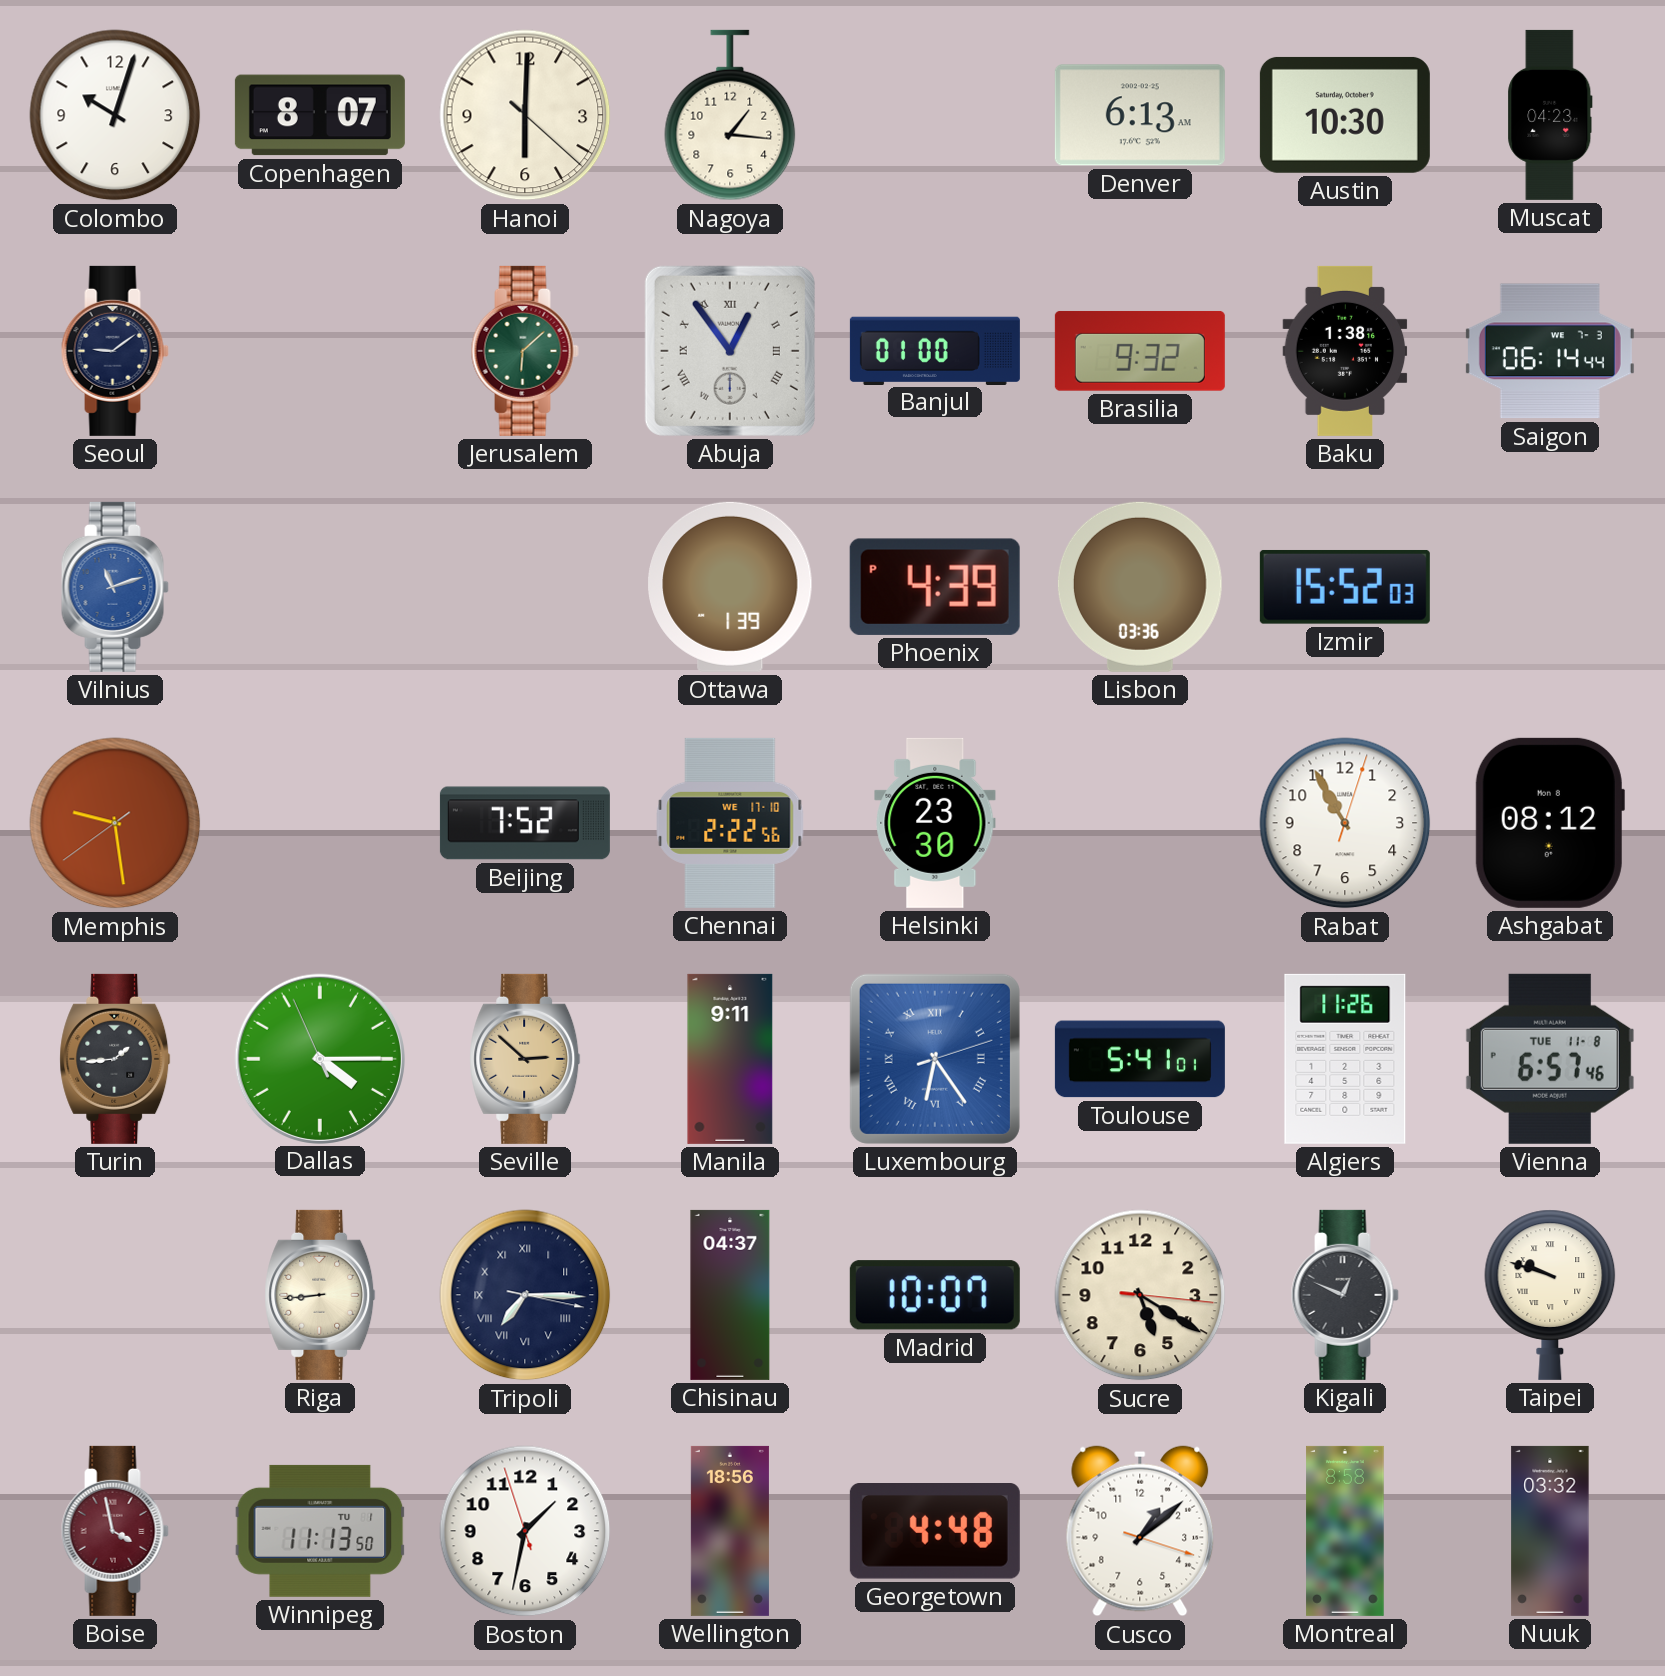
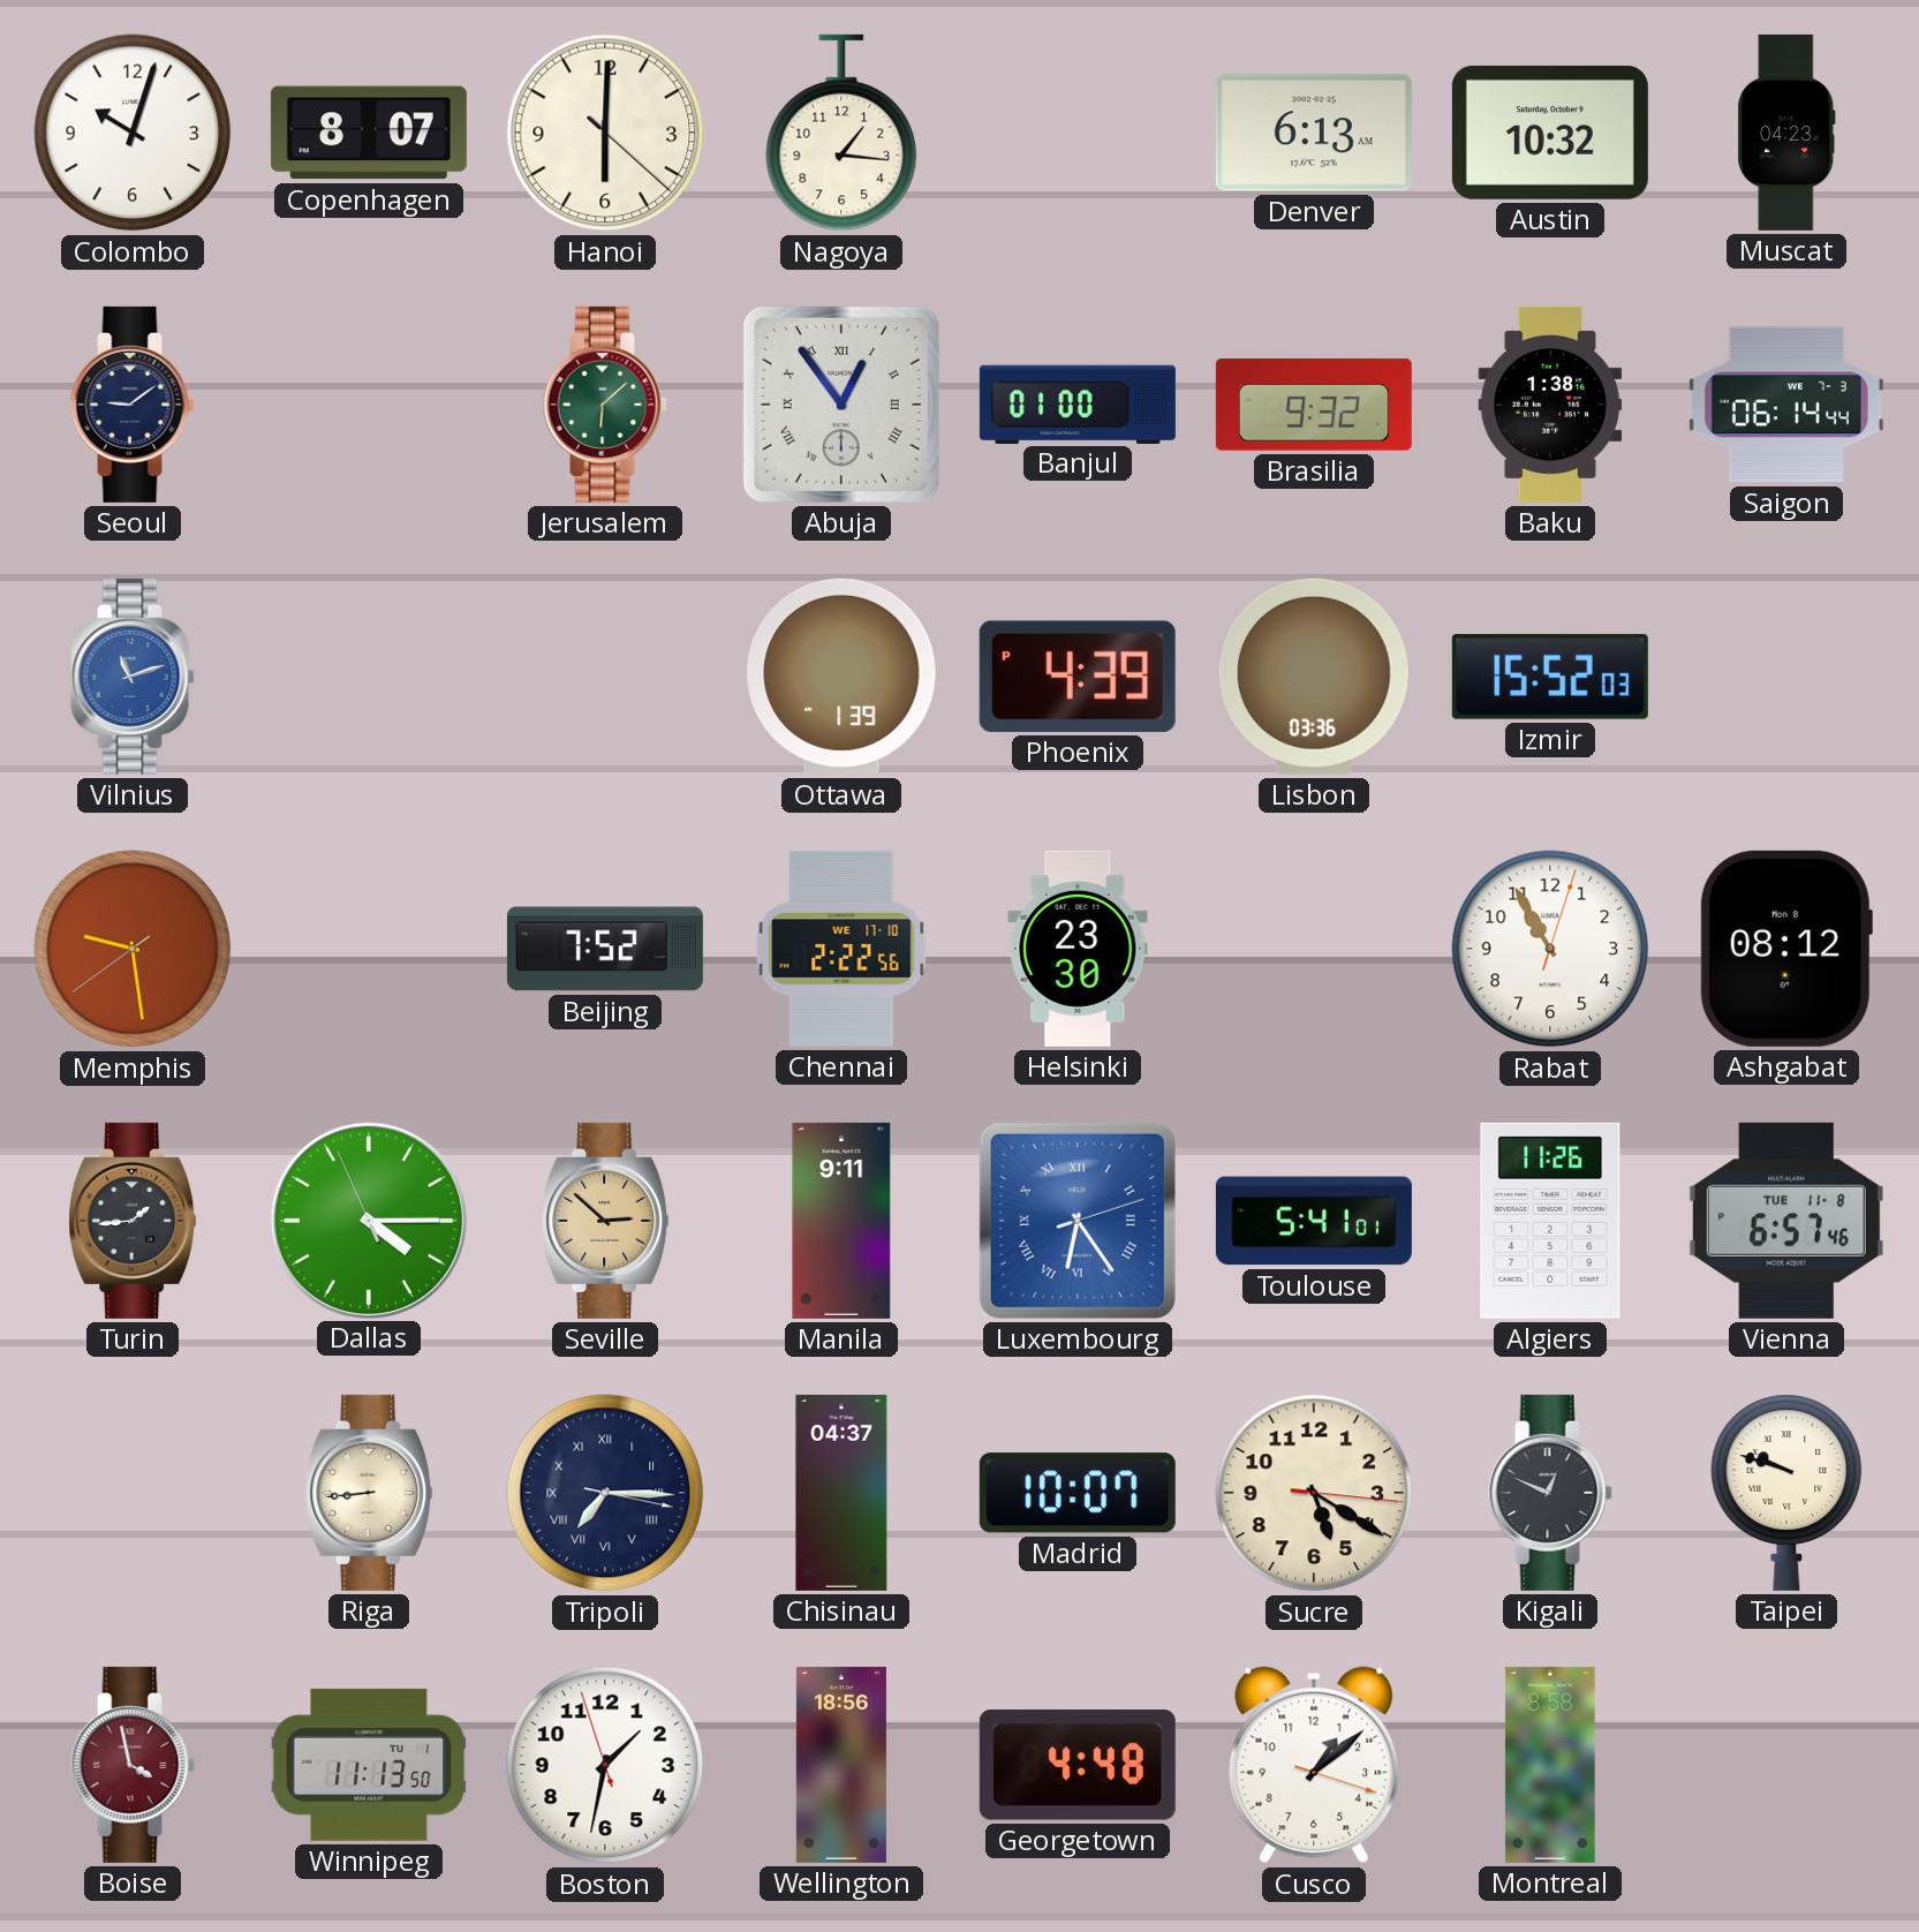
Austin: 10:30 -> 10:32 (1550, 133)
Nuuk: 03:32 -> none (1550, 1531)
